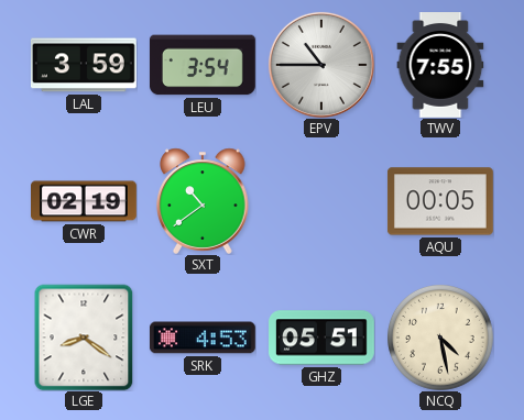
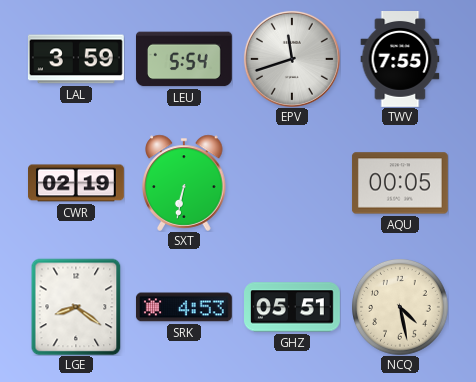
LEU: 3:54 -> 5:54 (184, 59)
EPV: 10:45 -> 11:42 (292, 59)
SXT: 10:39 -> 6:32 (184, 183)
